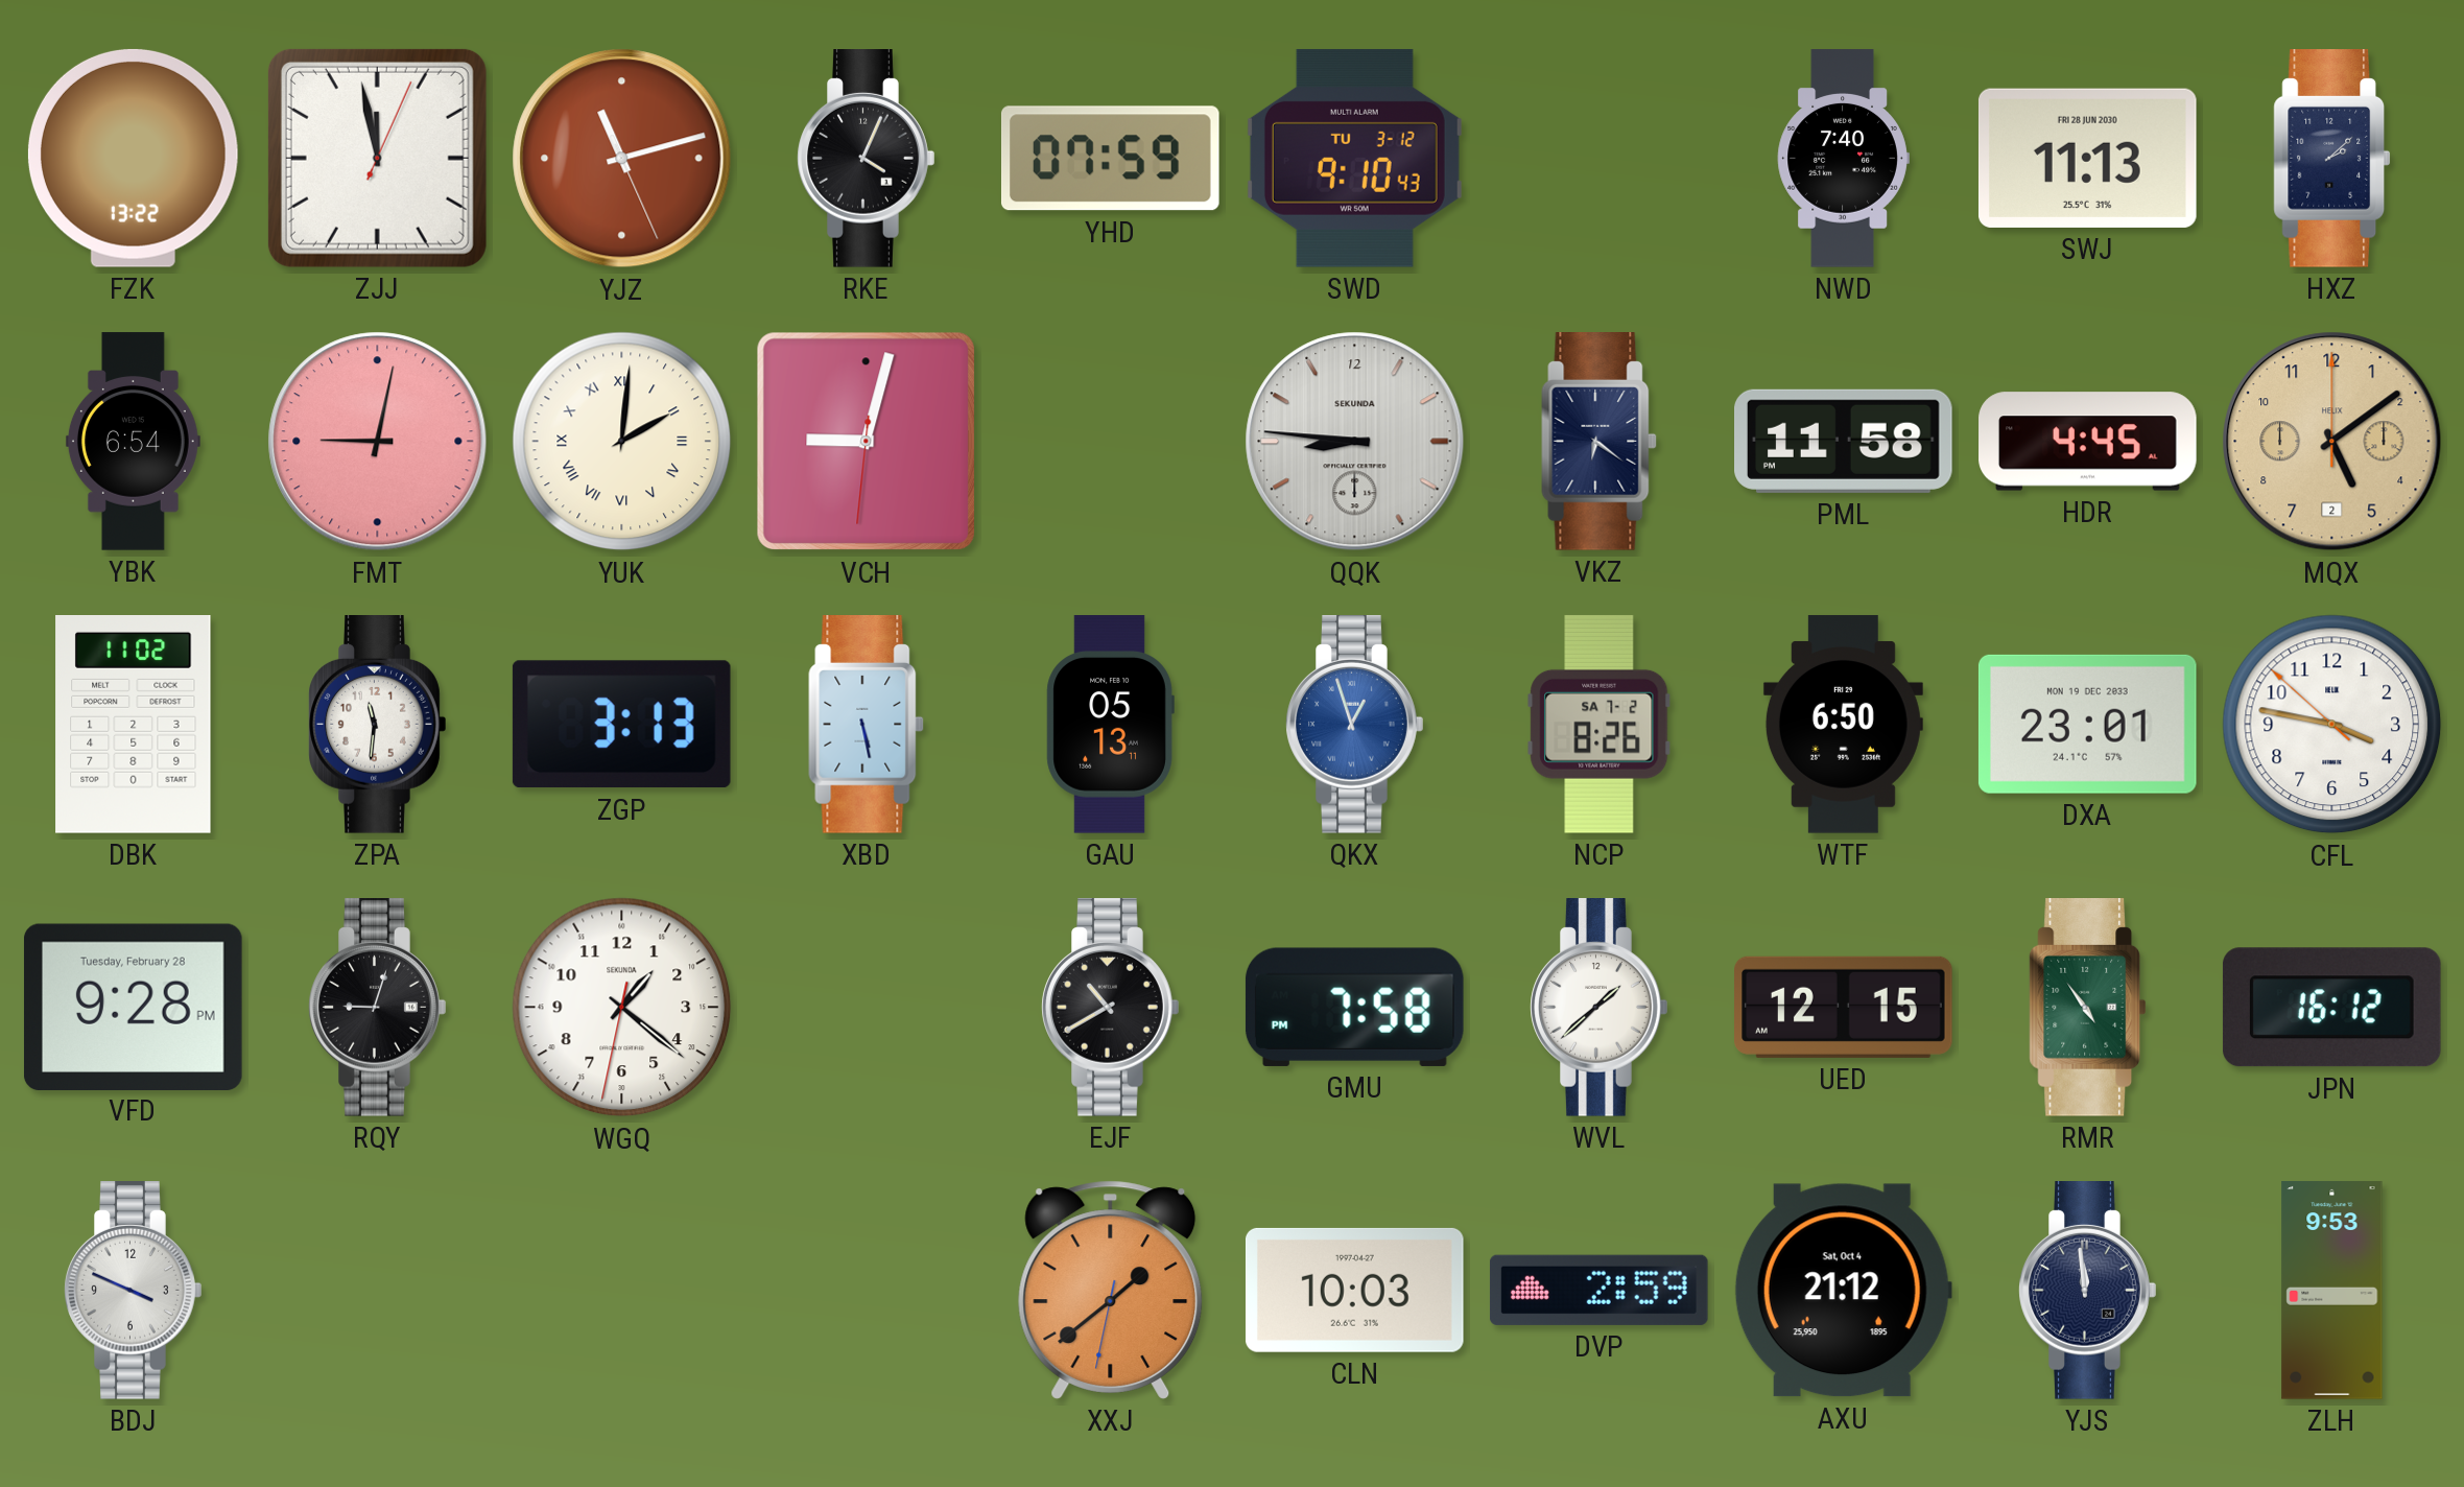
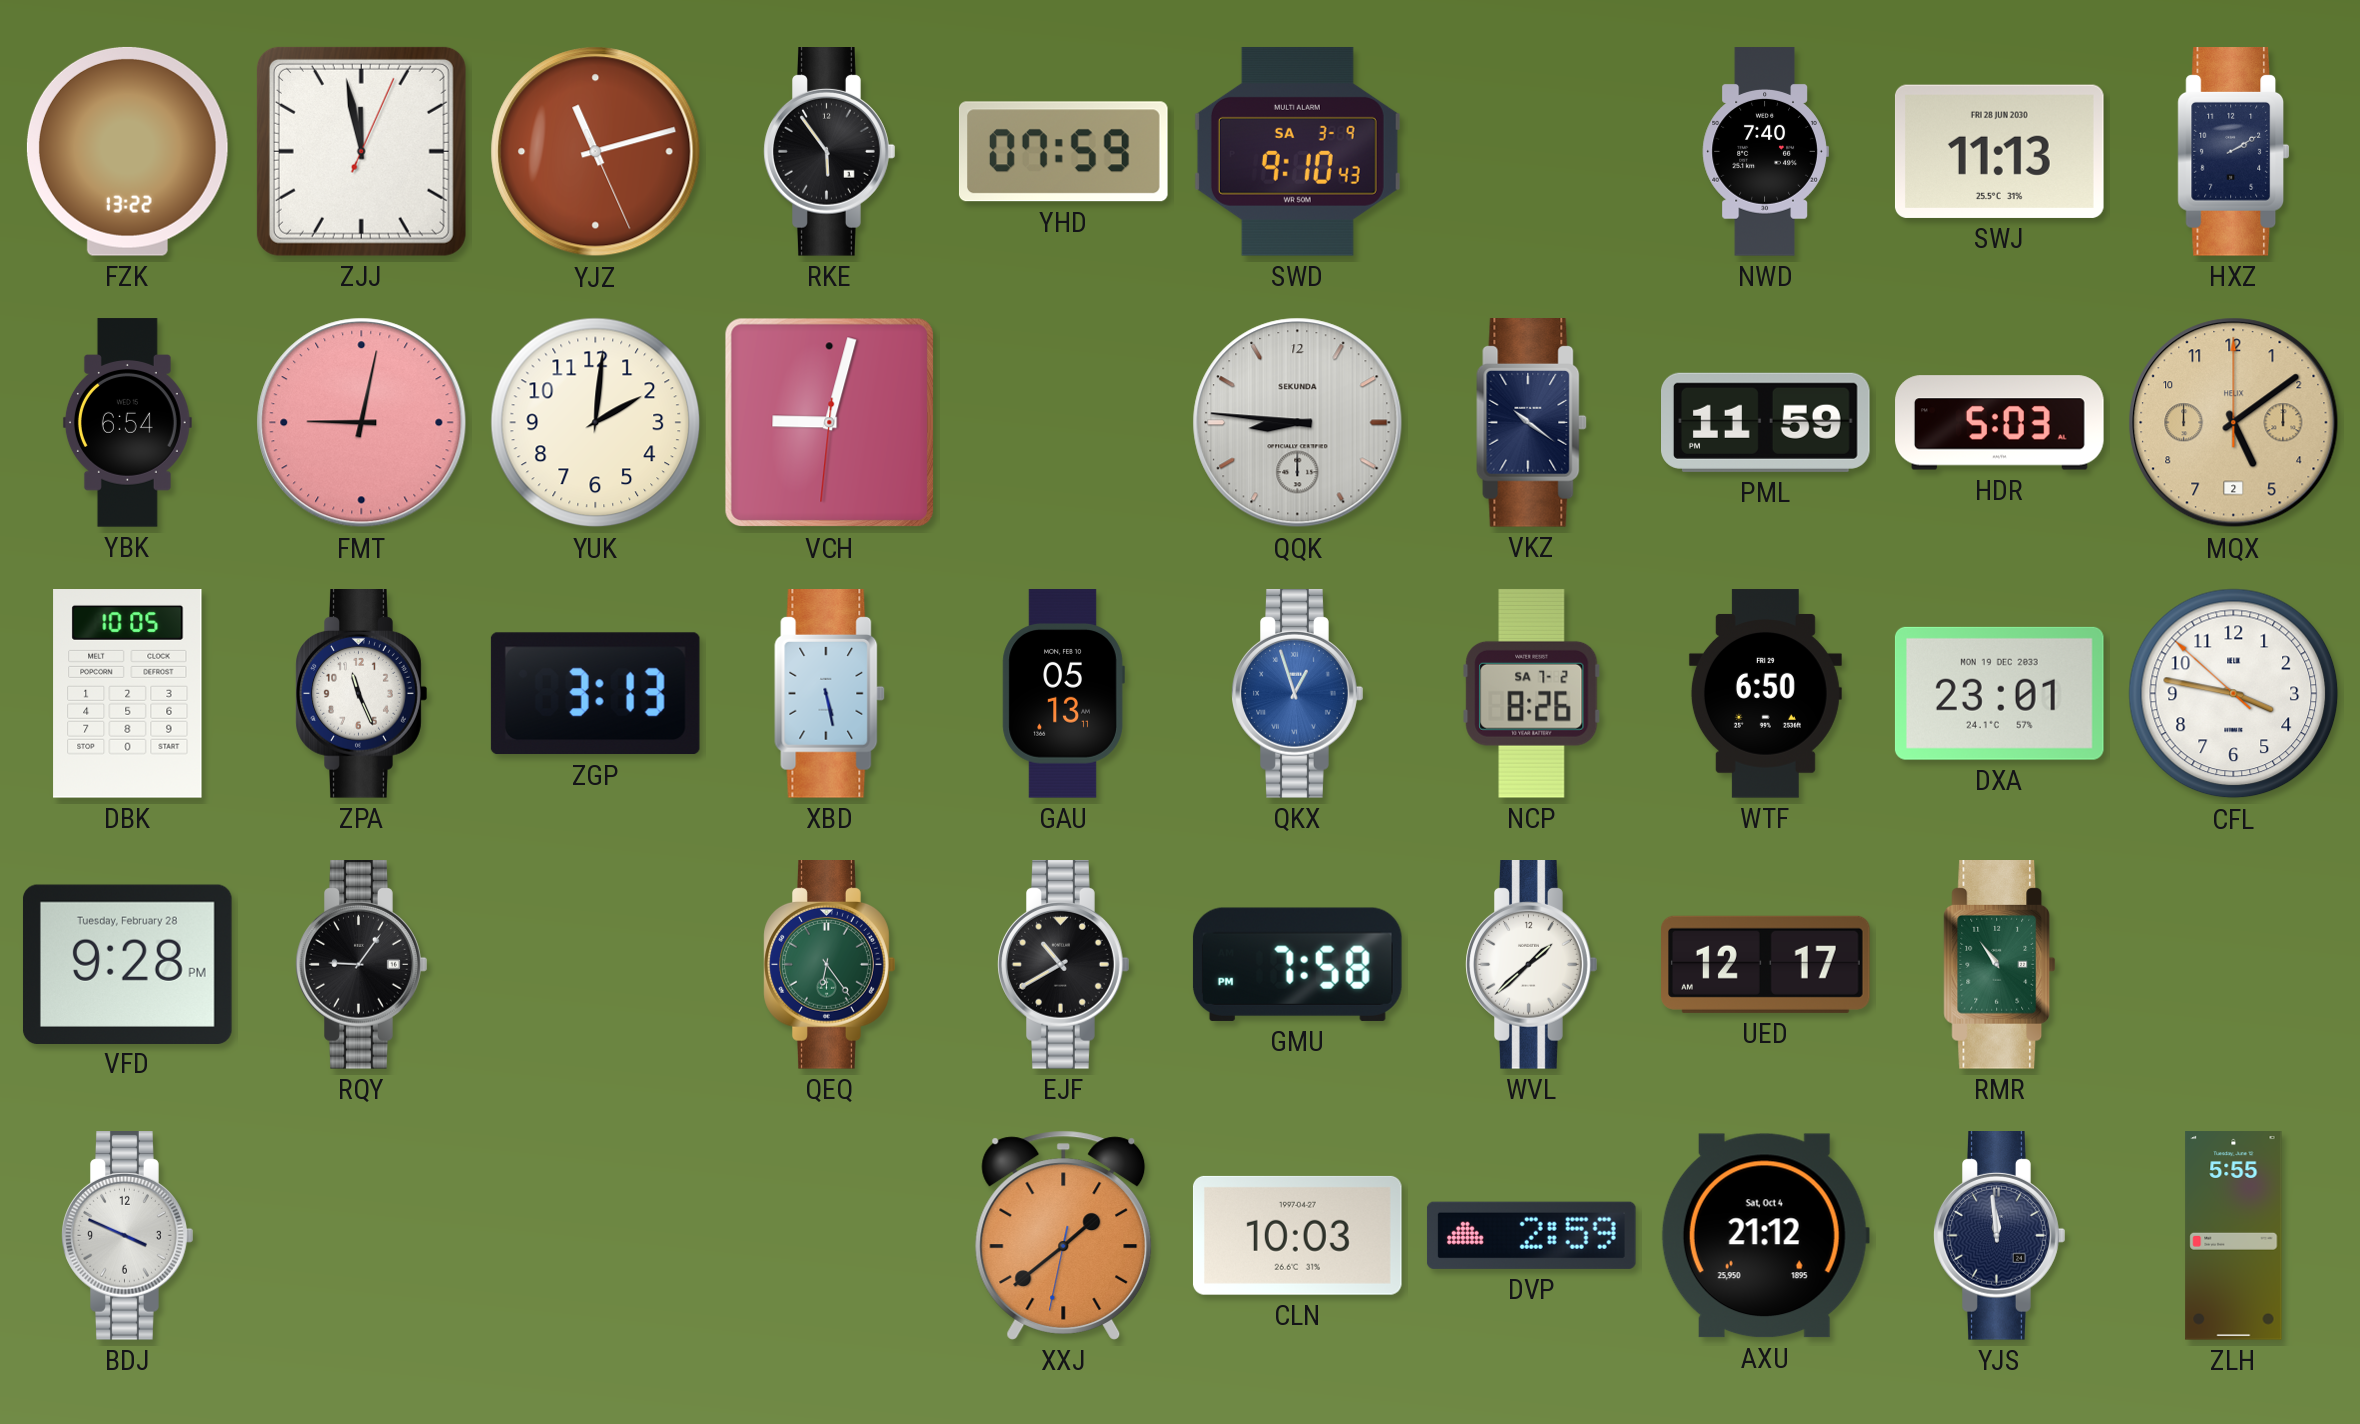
RKE: 4:04 -> 5:54 (830, 152)
SWD date: TU 3-12 -> SA 3-9 (1297, 152)
HXZ: 2:08 -> 2:10 (2234, 152)
YUK numerals: Roman -> Arabic (596, 423)
VKZ: 6:21 -> 10:21 (1532, 423)
PML: 11:58 -> 11:59 (1766, 422)
HDR: 4:45 -> 5:03 (2000, 423)
DBK: 11:02 -> 10:05 (128, 694)
ZPA: 11:31 -> 11:26 (362, 694)
RQY: 9:03 -> 9:06 (362, 965)
WGQ: 1:21 -> none (622, 1008)
QEQ: none -> 6:24 (830, 965)
UED: 12:15 -> 12:17 (1766, 964)
RMR: 4:54 -> 10:54 (2000, 965)
JPN: 16:12 -> none (2331, 1008)
ZLH: 9:53 -> 5:55 (2234, 1236)
